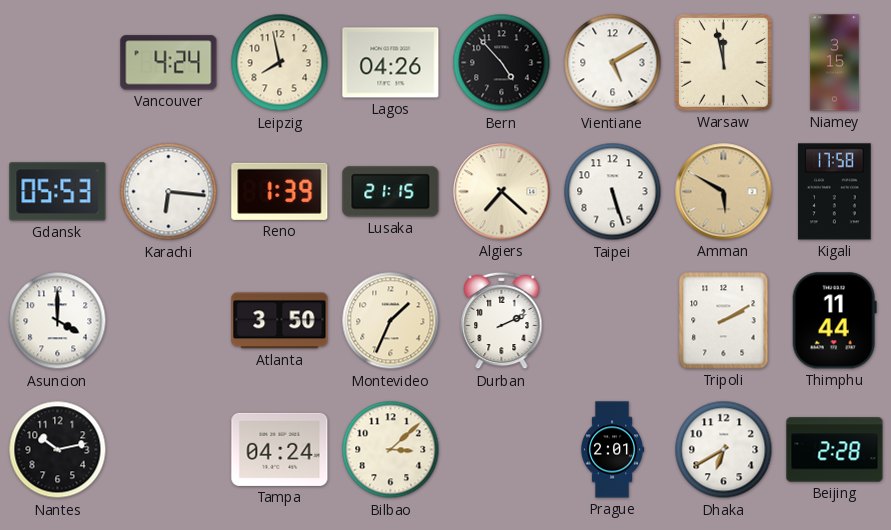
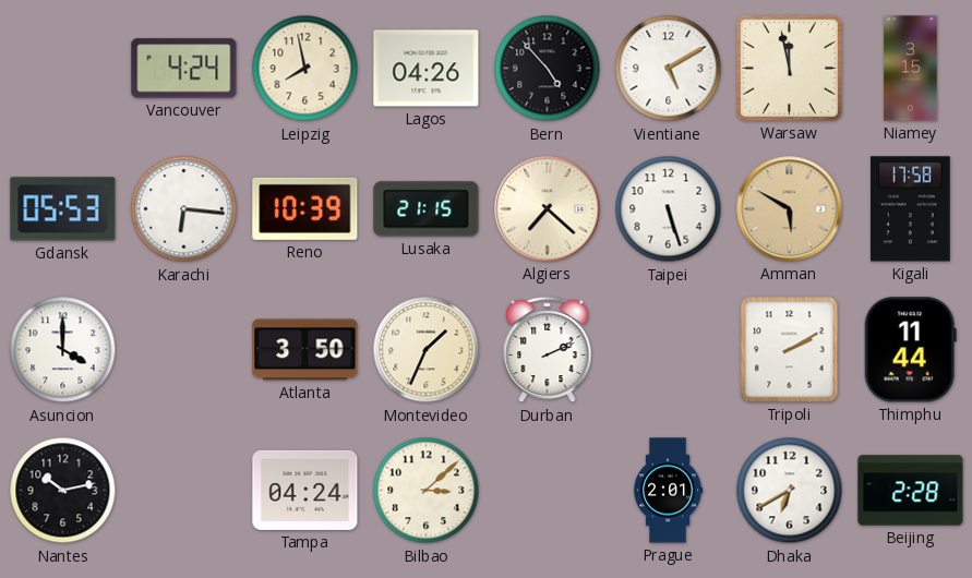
Reno: 1:39 -> 10:39 (305, 208)
